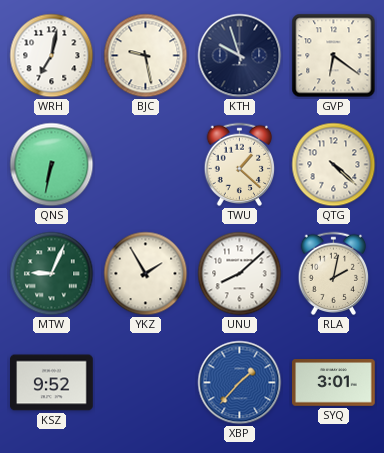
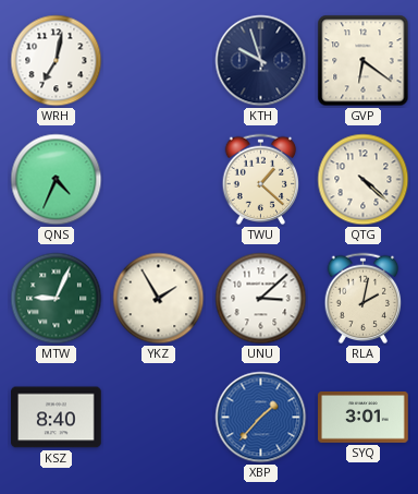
BJC: 9:28 -> none (146, 56)
QNS: 6:32 -> 4:34 (57, 180)
UNU: 8:08 -> 3:08 (261, 299)
KSZ: 9:52 -> 8:40 (57, 418)
